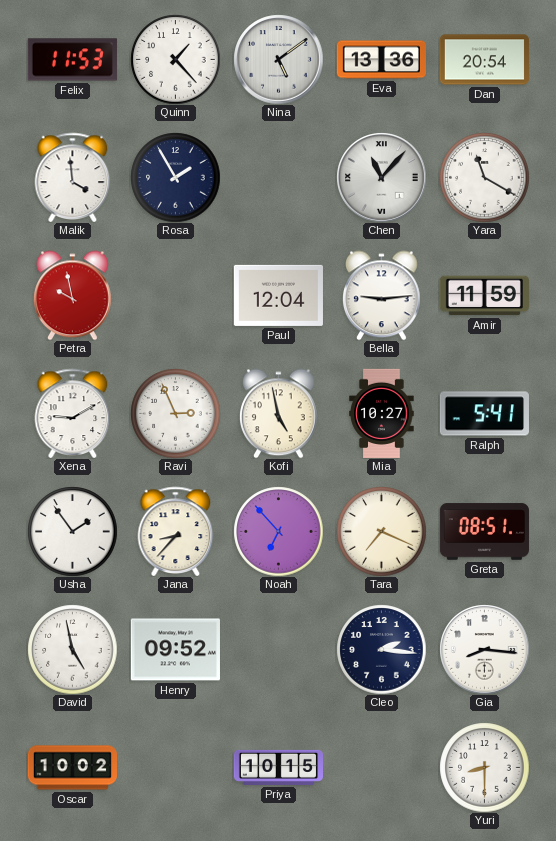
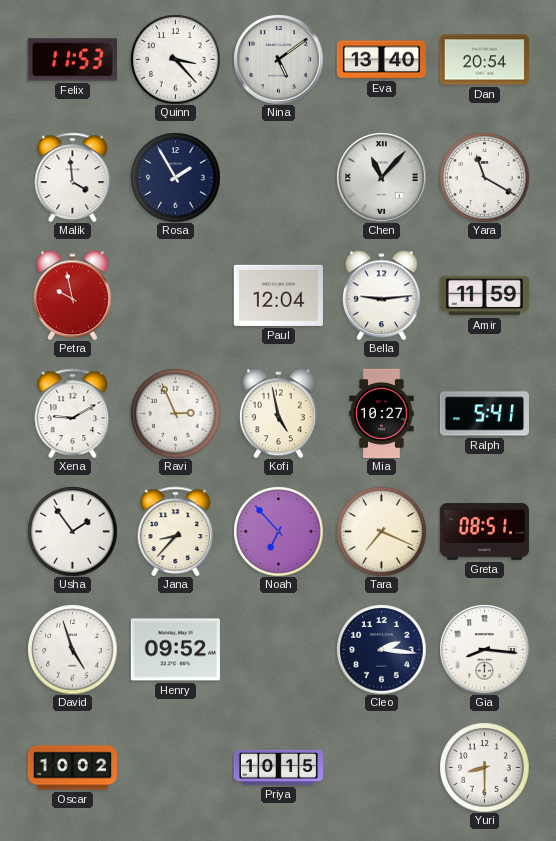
Quinn: 1:23 -> 3:23 (175, 59)
Eva: 13:36 -> 13:40 (381, 60)
David: 4:58 -> 4:57 (72, 649)
